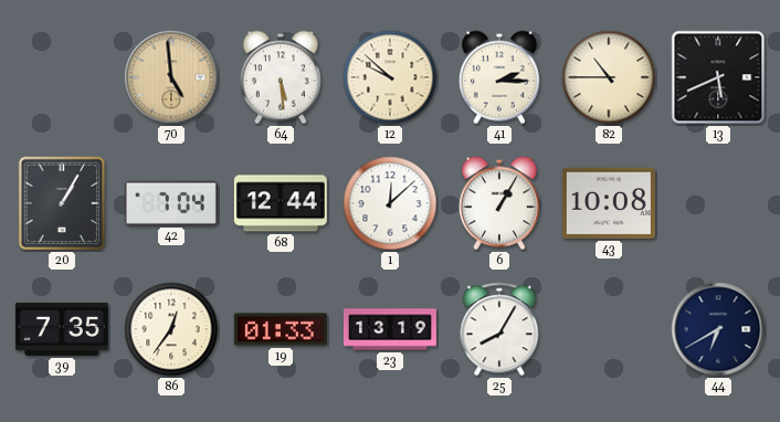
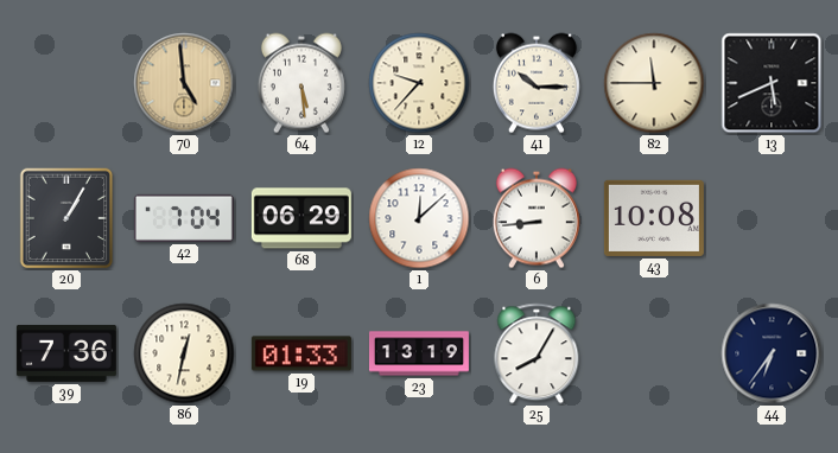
12: 9:52 -> 9:37 (419, 83)
41: 2:15 -> 10:15 (537, 83)
82: 10:45 -> 11:45 (654, 83)
68: 12:44 -> 06:29 (301, 218)
6: 1:05 -> 8:44 (537, 218)
39: 7:35 -> 7:36 (66, 353)
86: 12:36 -> 12:32 (184, 353)
44: 6:40 -> 6:36 (772, 353)
